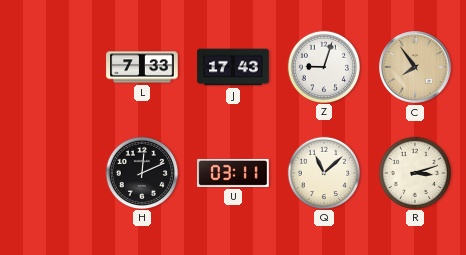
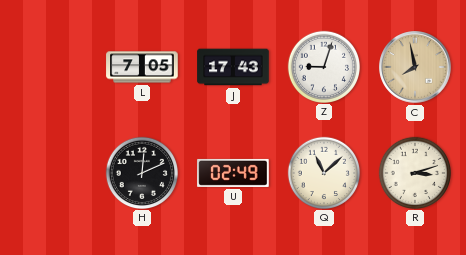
L: 7:33 -> 7:05 (142, 67)
C: 7:54 -> 7:58 (415, 67)
U: 03:11 -> 02:49 (233, 173)
